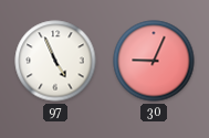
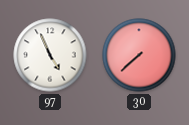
30: 9:04 -> 7:38 (139, 55)
